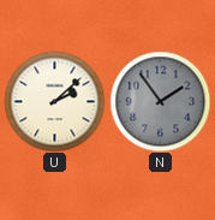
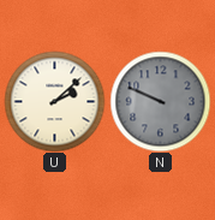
N: 1:54 -> 9:49 (160, 101)
